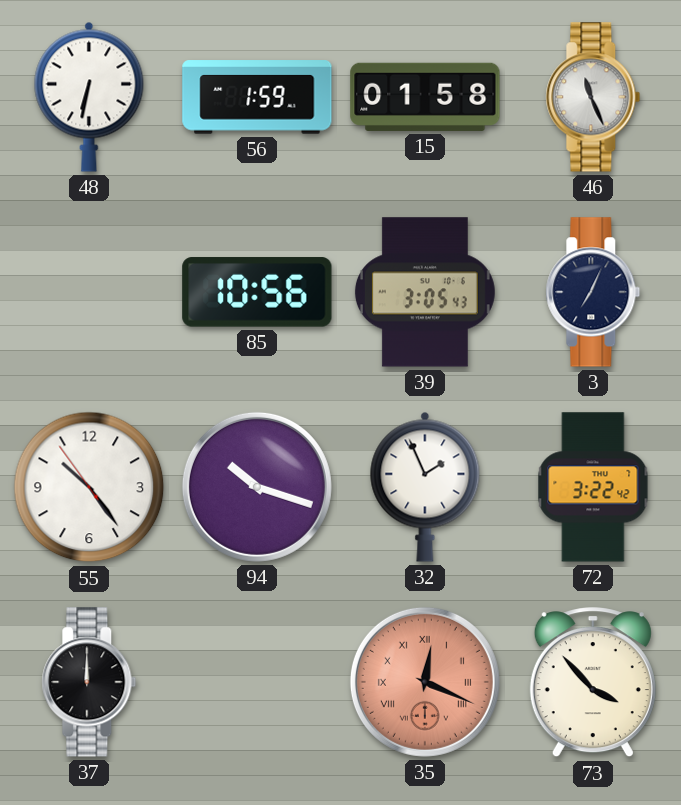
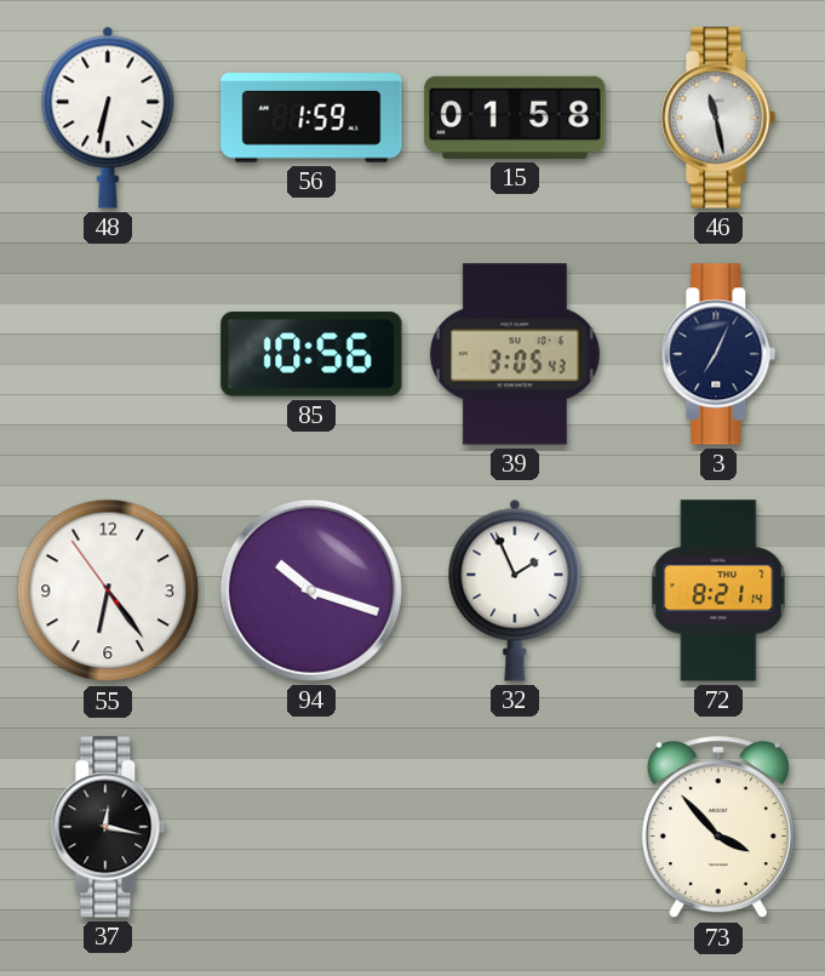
46: 11:26 -> 11:28 (718, 118)
55: 10:23 -> 6:23 (108, 590)
72: 3:22 -> 8:21 (718, 590)
37: 12:00 -> 12:17 (108, 827)
35: 12:19 -> none (425, 682)
